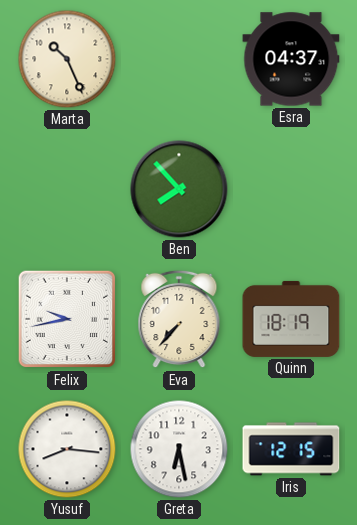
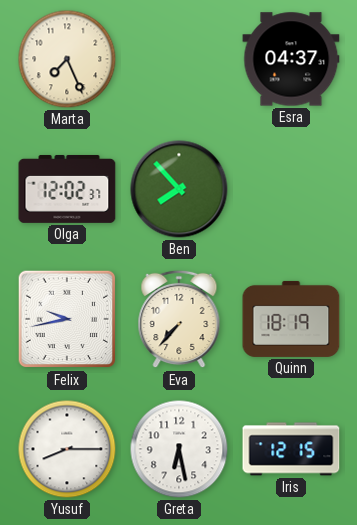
Marta: 10:26 -> 7:26 (67, 59)
Olga: none -> 12:02 (67, 189)
Yusuf: 8:16 -> 8:15 (67, 449)
